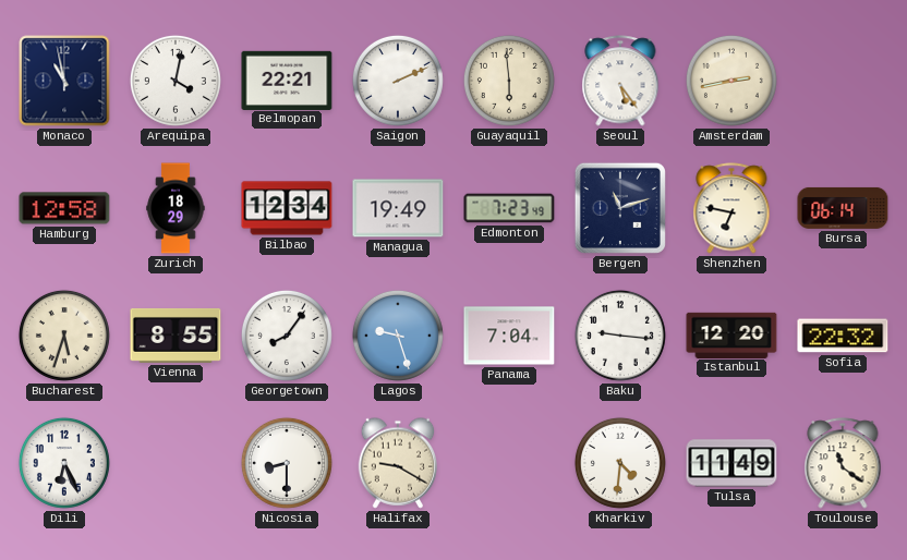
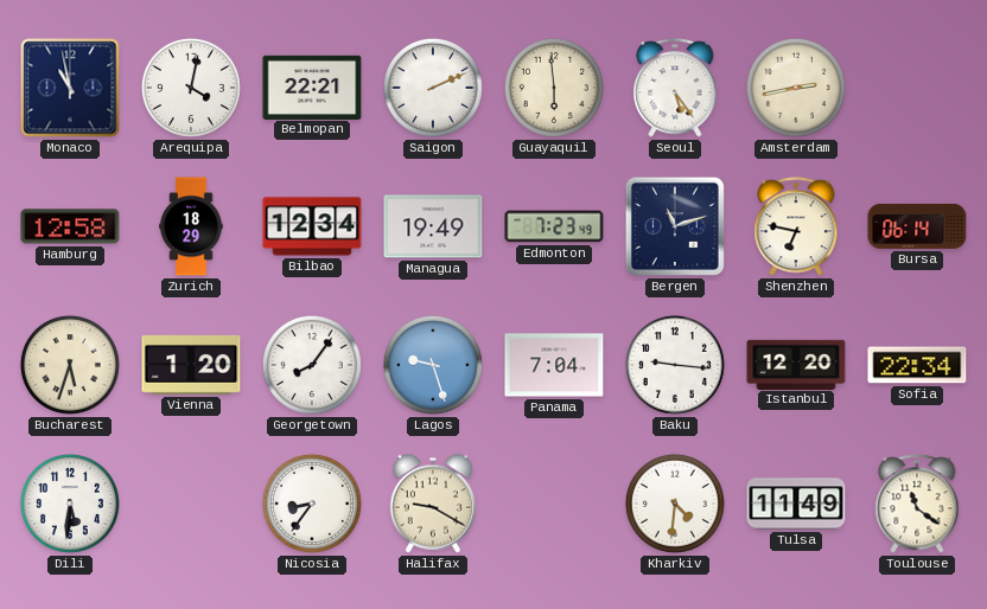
Vienna: 8:55 -> 1:20 (191, 365)
Sofia: 22:32 -> 22:34 (917, 365)
Dili: 6:26 -> 5:31 (70, 504)
Nicosia: 8:30 -> 8:36 (312, 504)
